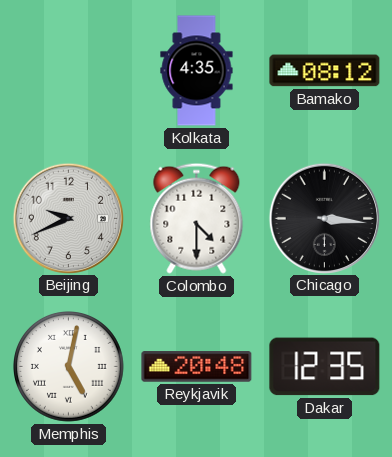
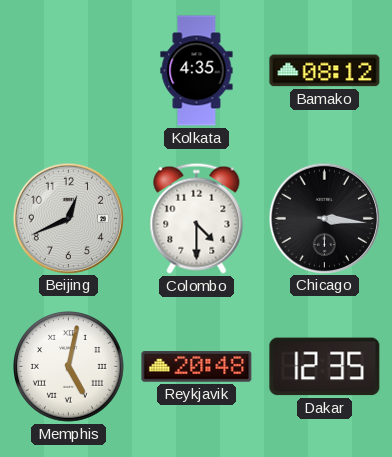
Beijing: 9:41 -> 12:41 (68, 218)
